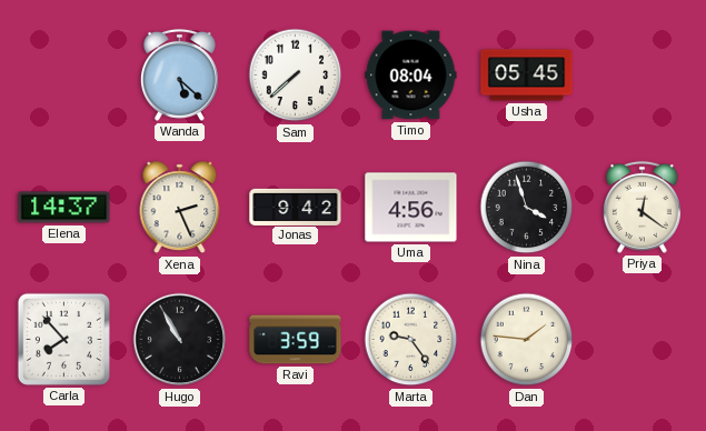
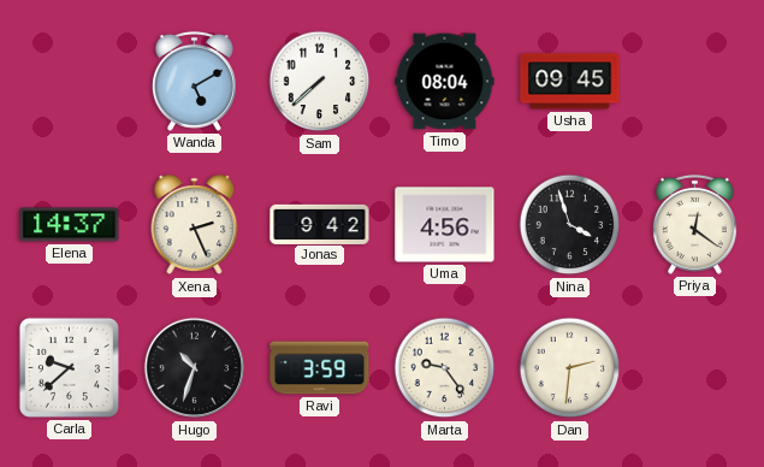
Wanda: 5:22 -> 5:10 (194, 81)
Usha: 05:45 -> 09:45 (570, 82)
Carla: 7:53 -> 9:38 (69, 367)
Hugo: 10:55 -> 10:33 (195, 368)
Dan: 1:46 -> 2:31 (570, 368)
